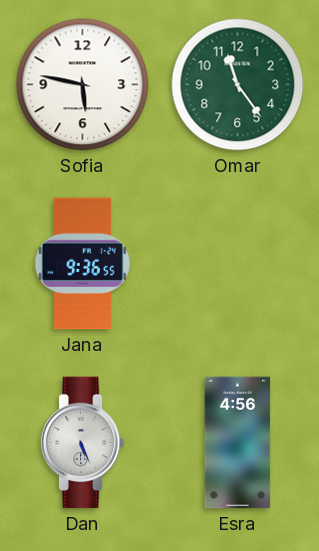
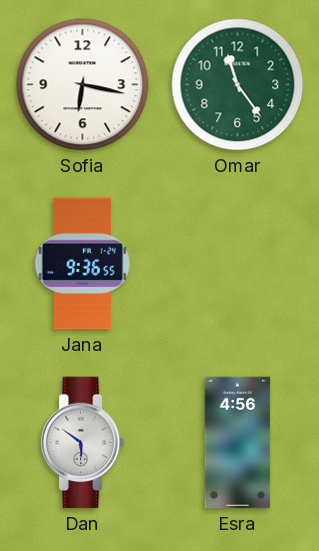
Sofia: 5:47 -> 6:17 (83, 85)
Dan: 5:26 -> 5:51 (83, 443)
